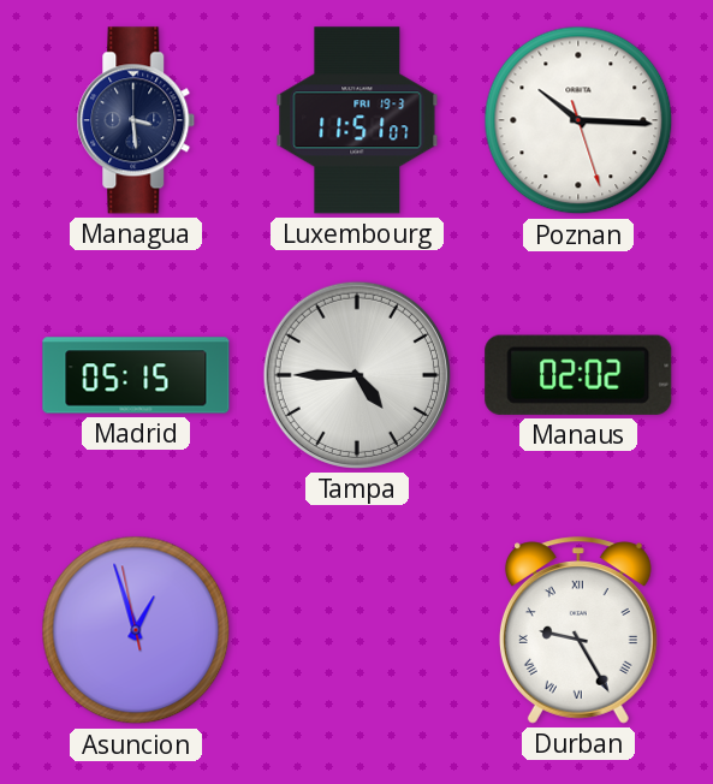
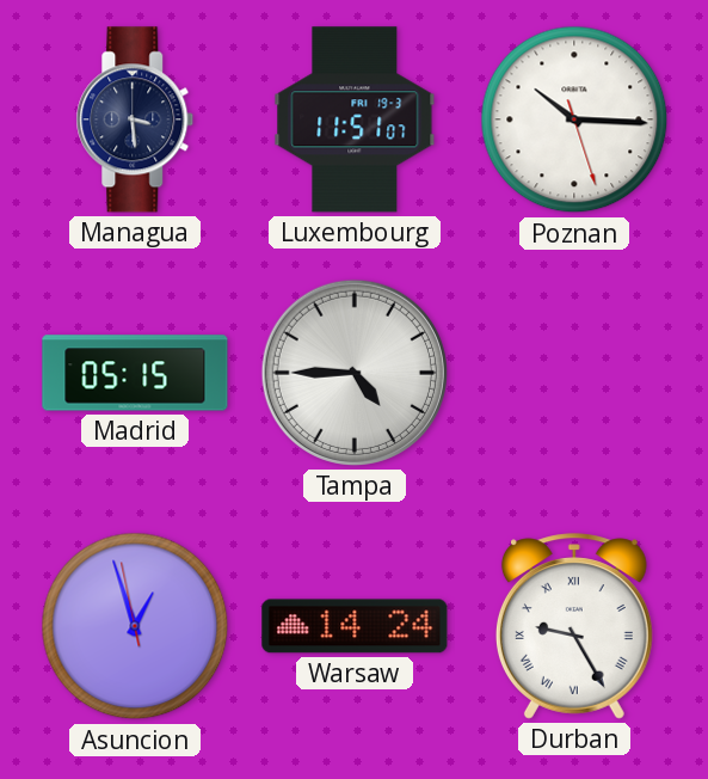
Manaus: 02:02 -> none (578, 375)
Warsaw: none -> 14:24 (355, 626)
